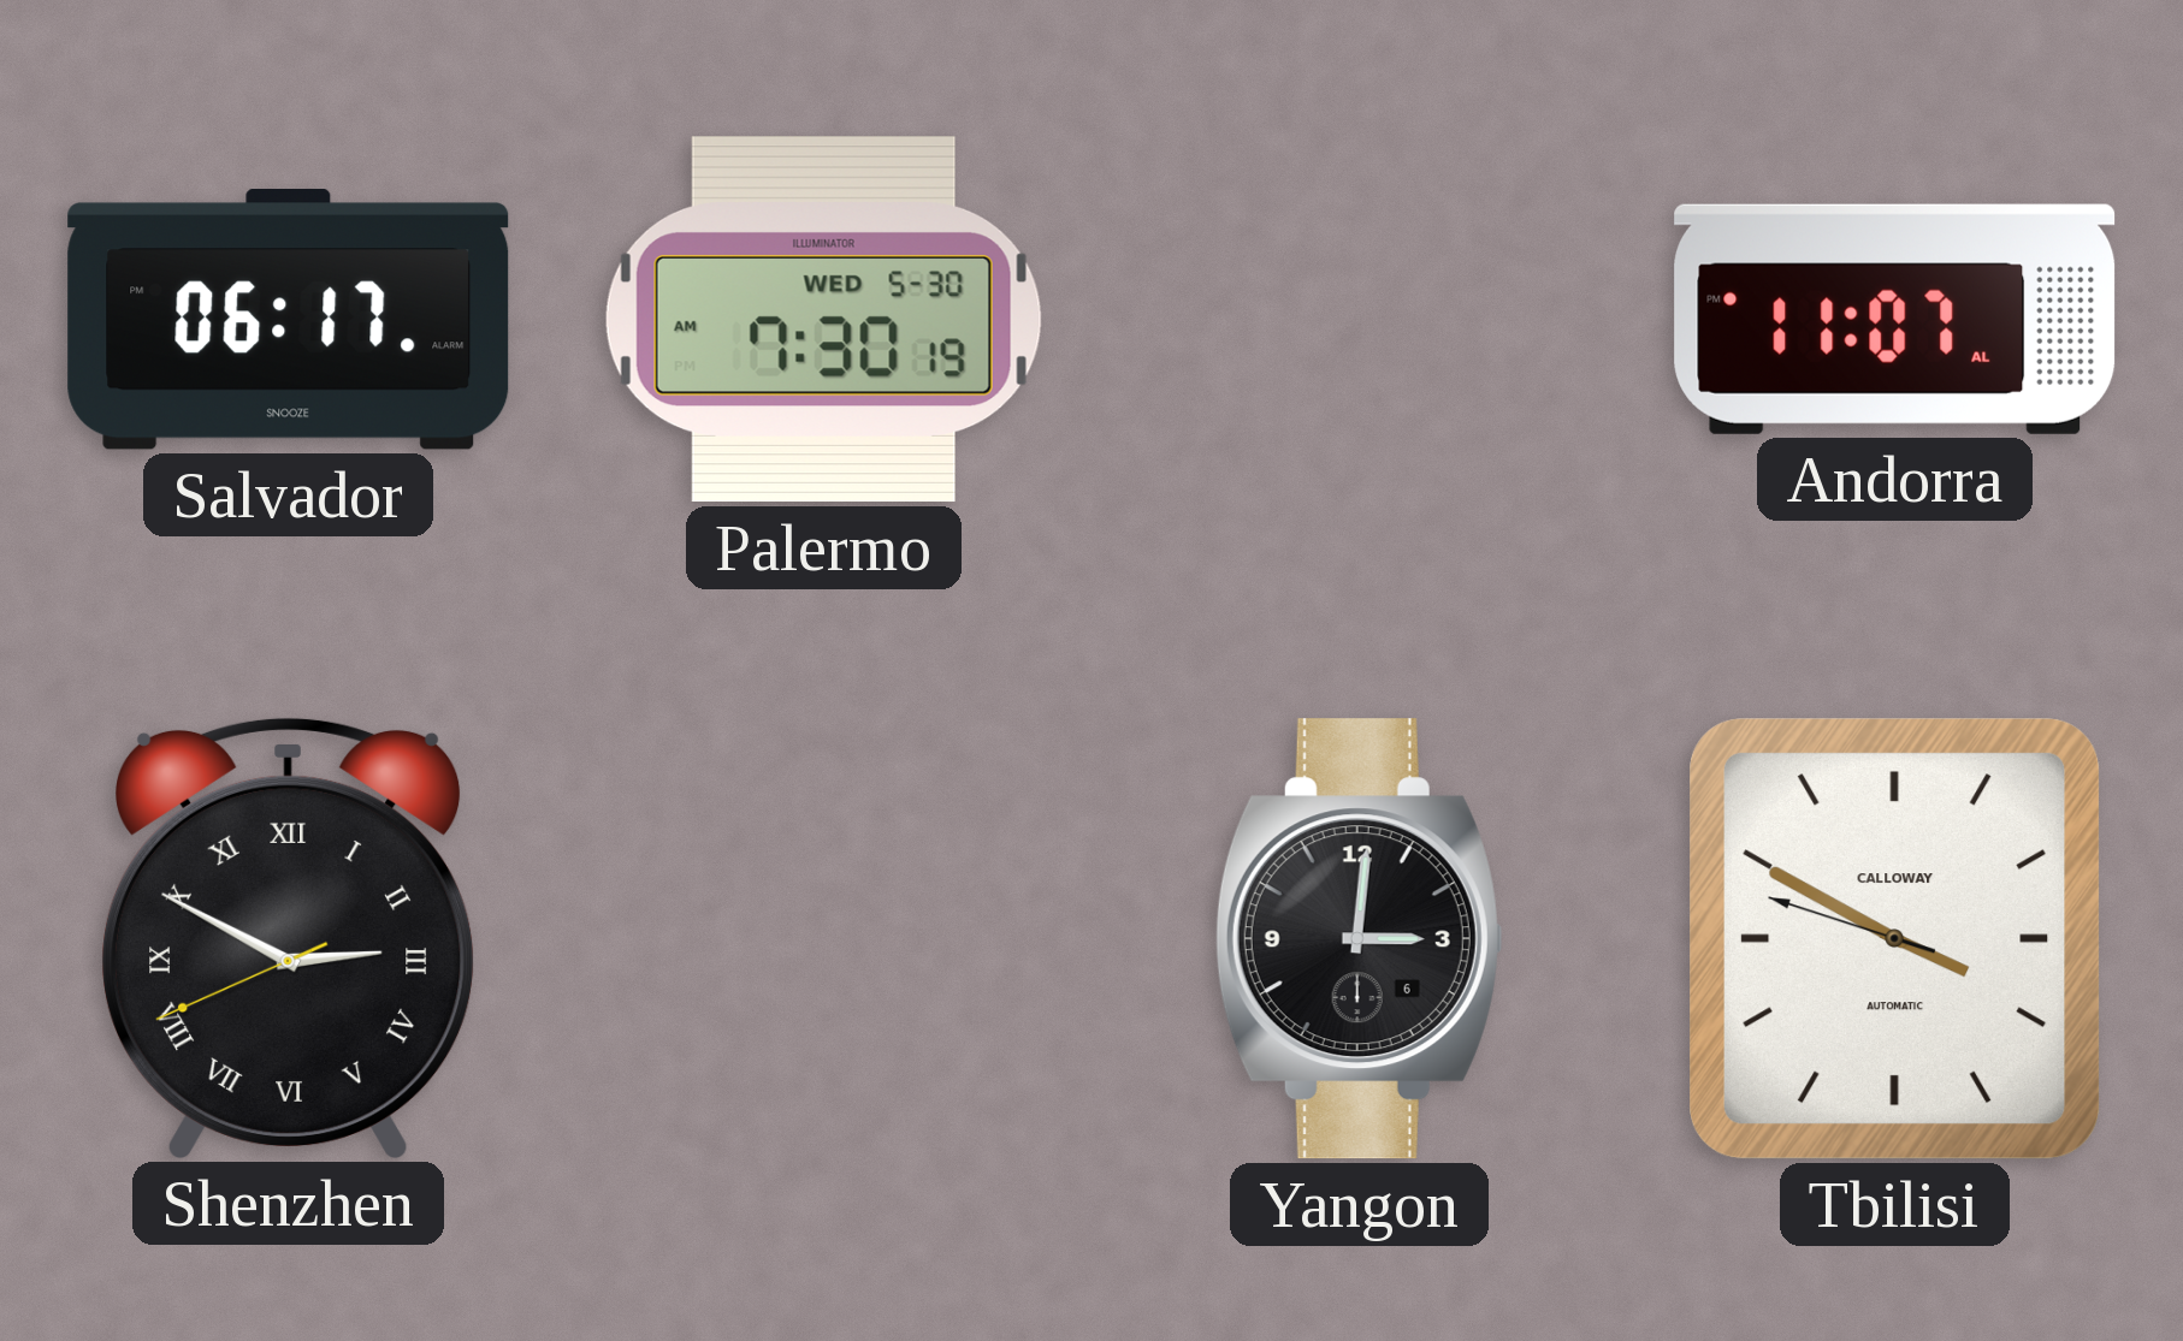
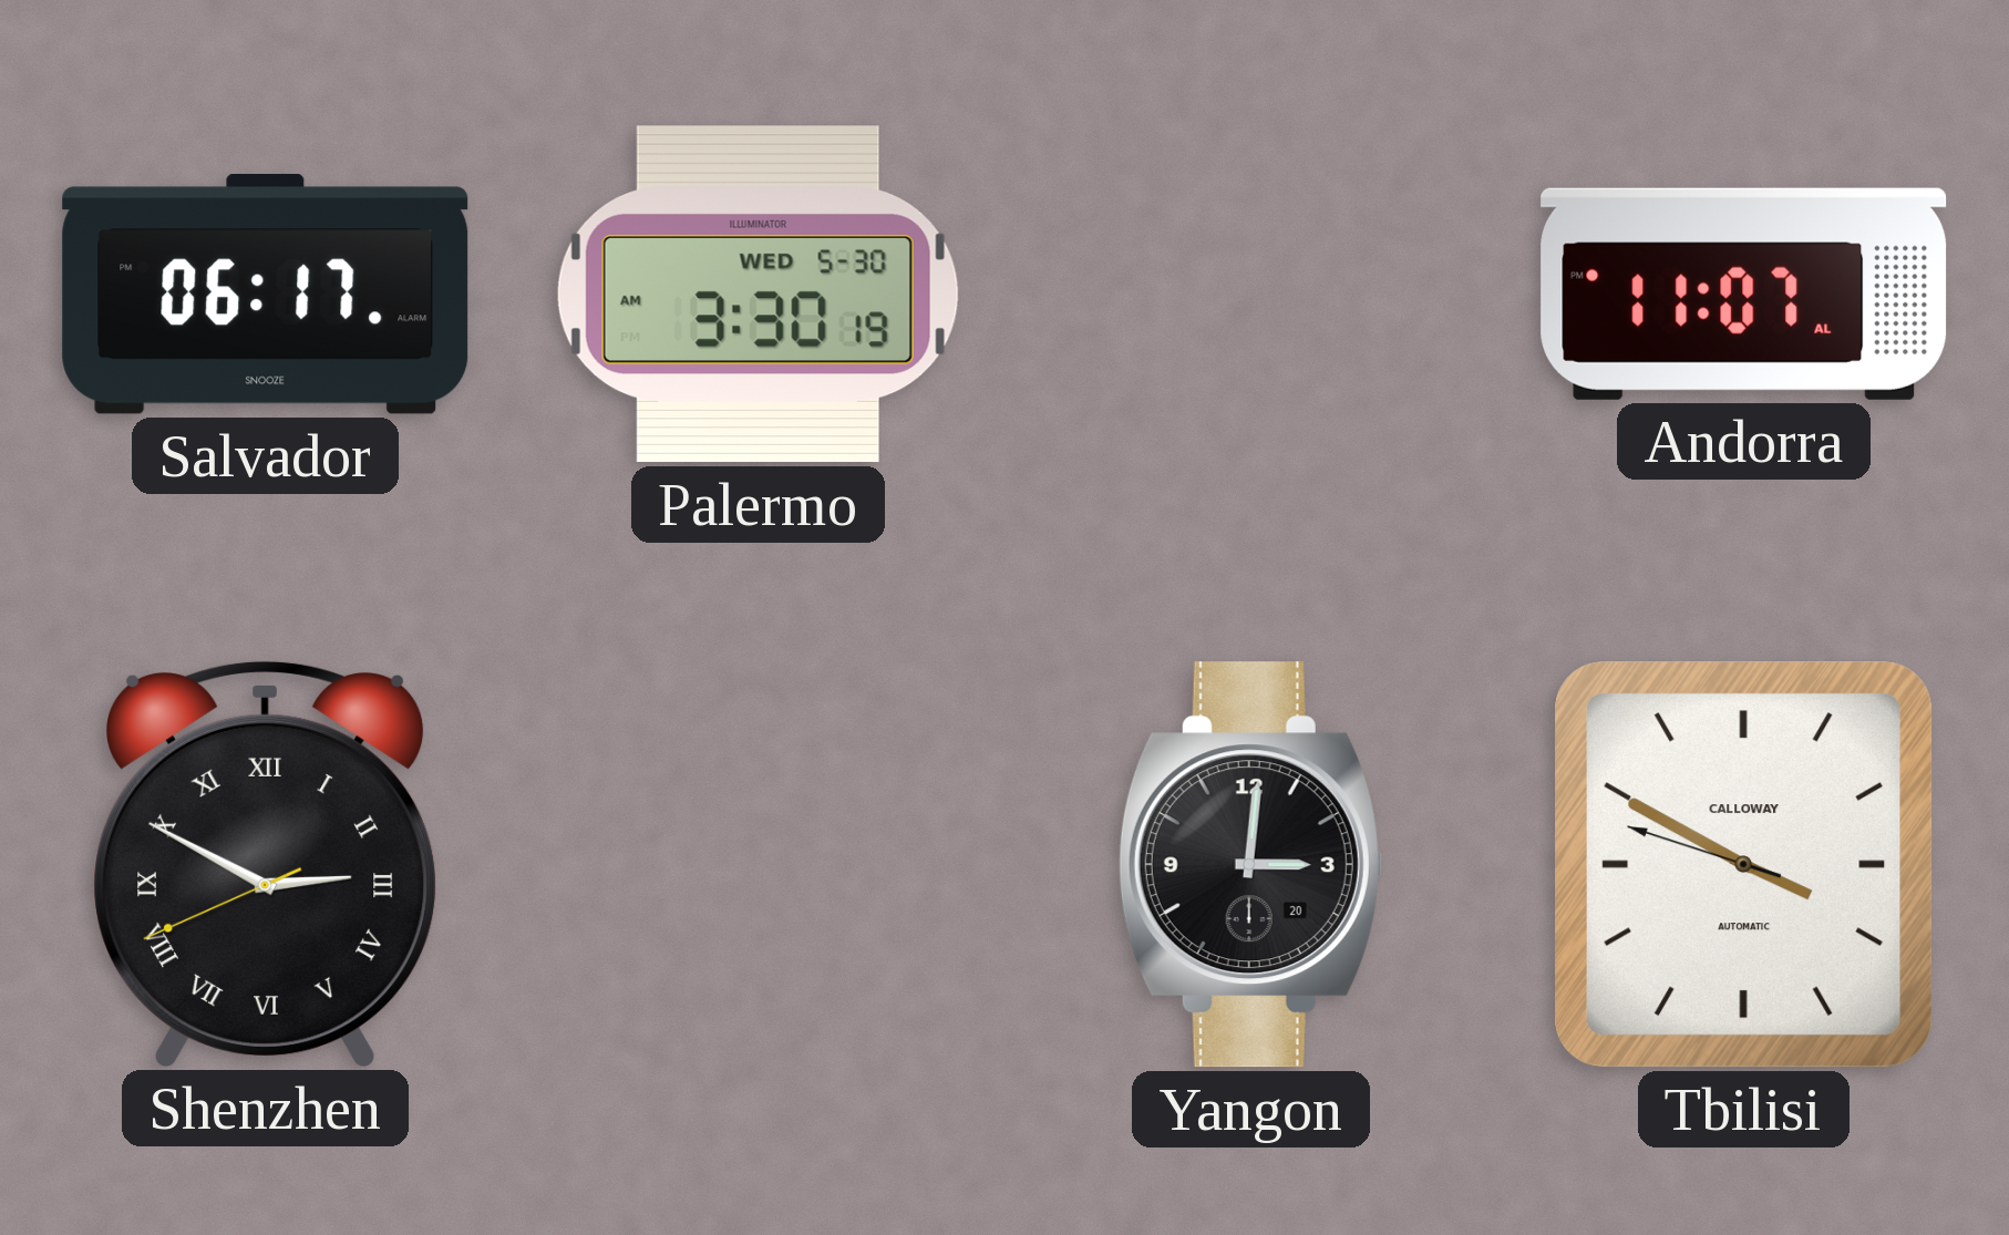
Palermo: 7:30 -> 3:30 (758, 295)
Yangon date: 6 -> 20 (1250, 865)
